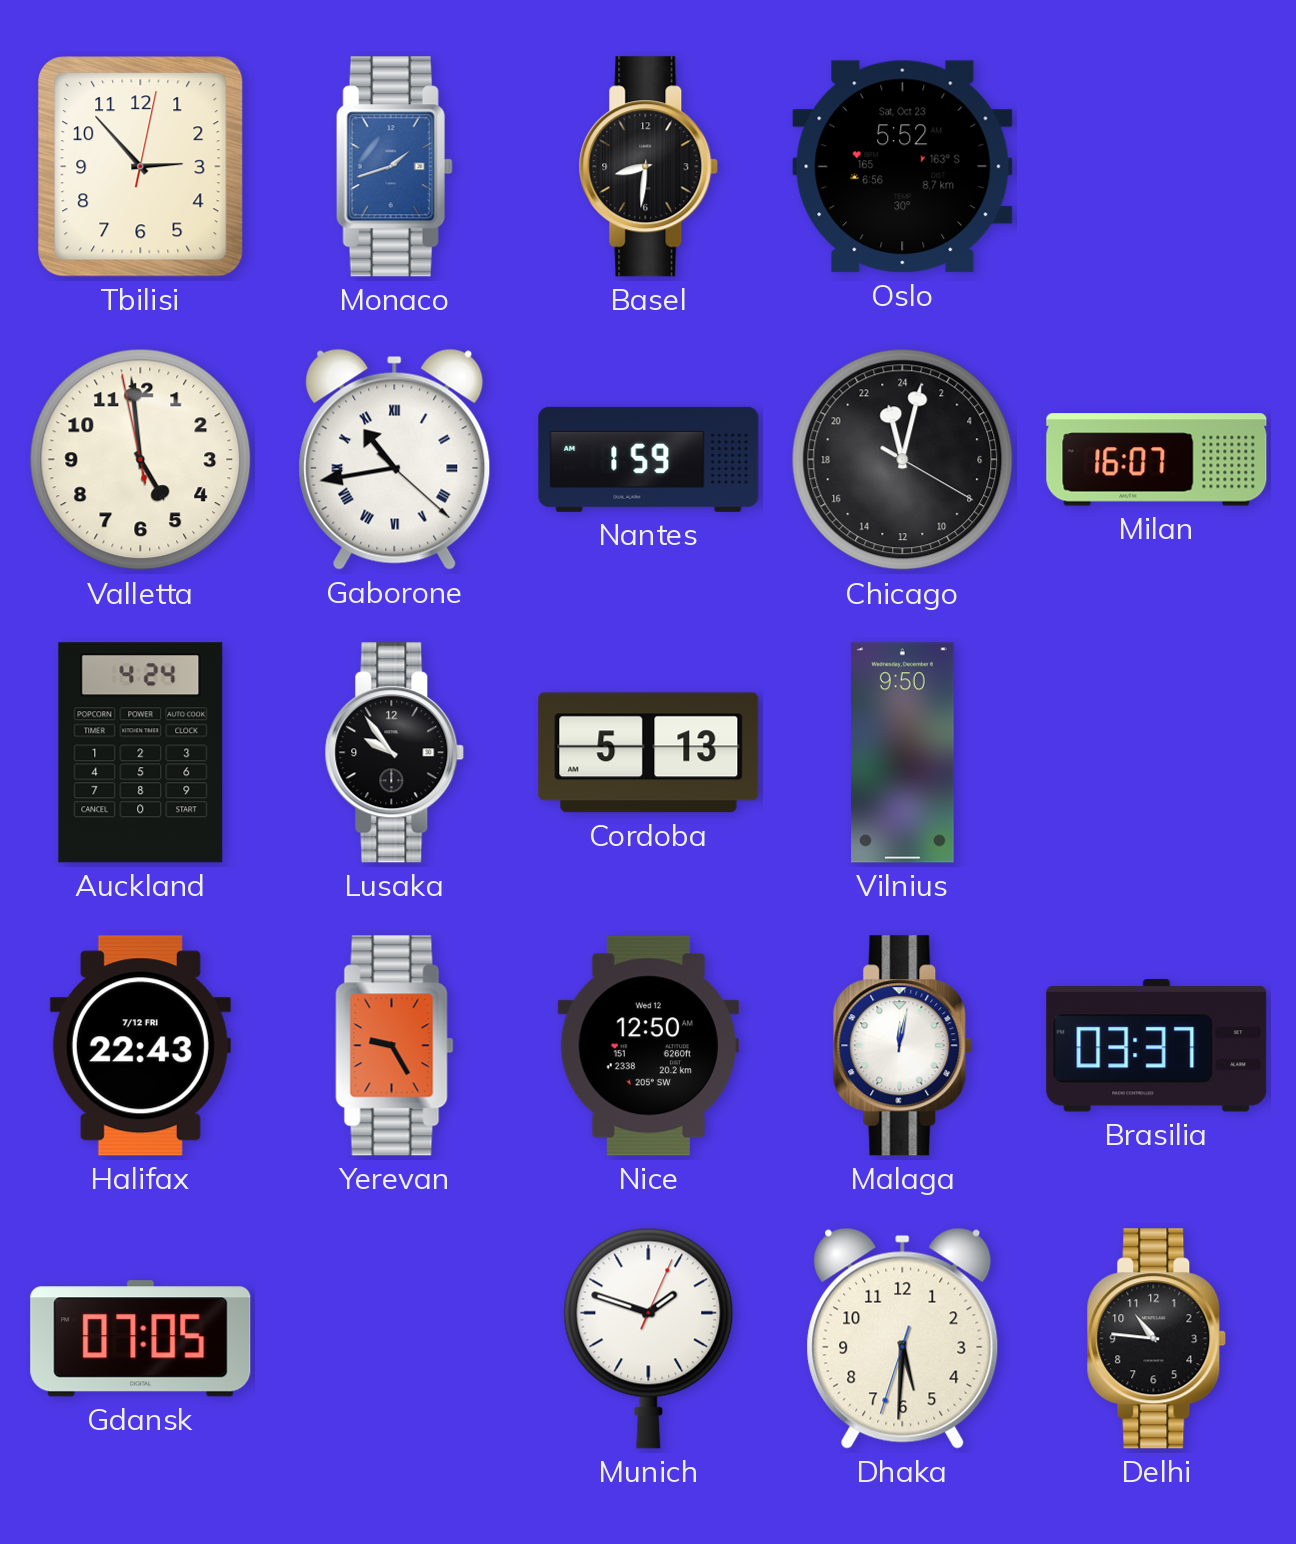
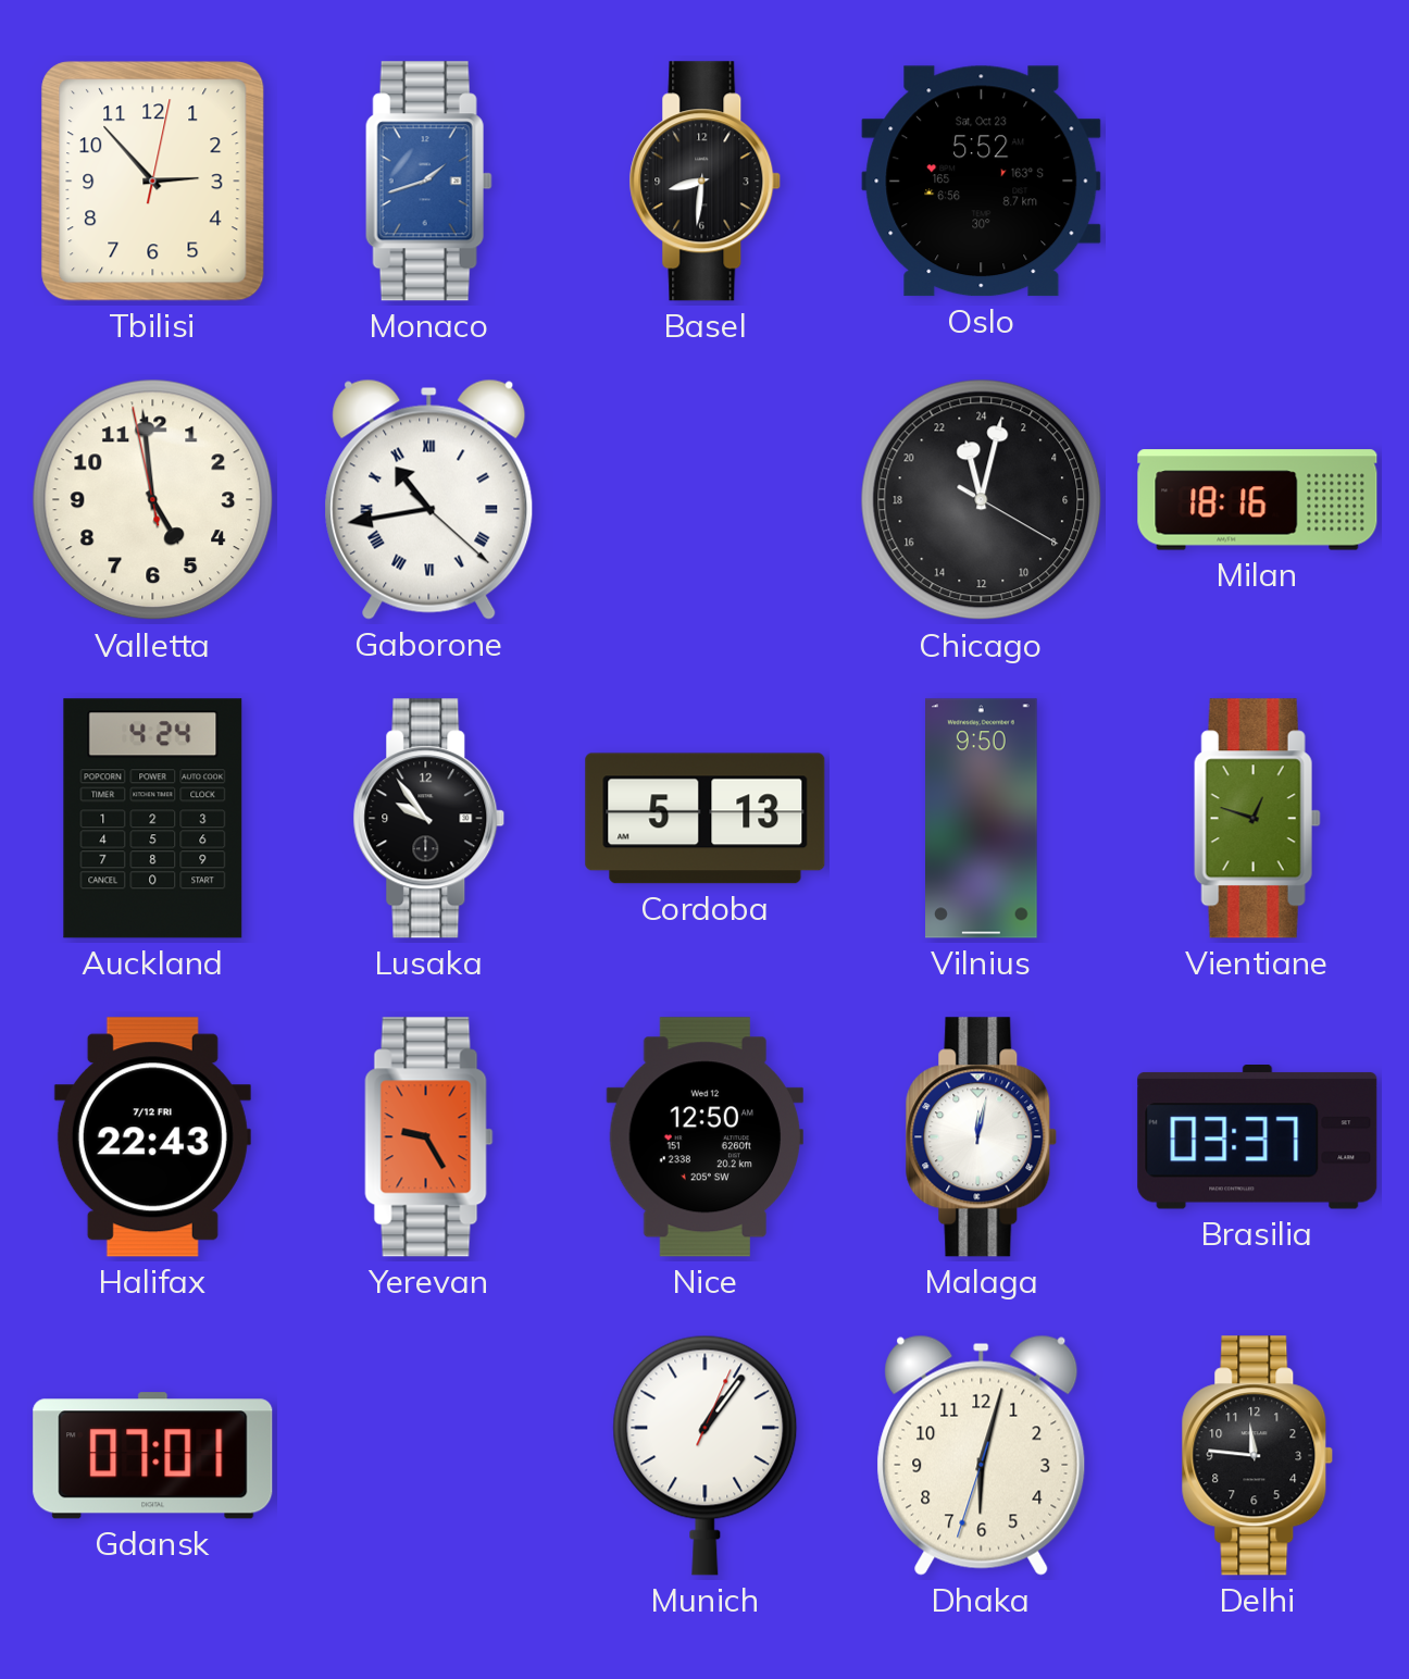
Nantes: 1:59 -> none (649, 459)
Milan: 16:07 -> 18:16 (1258, 500)
Vientiane: none -> 12:48 (1257, 819)
Gdansk: 07:05 -> 07:01 (153, 1456)
Munich: 1:48 -> 1:06 (706, 1455)
Dhaka: 5:30 -> 6:02 (982, 1455)
Delhi: 10:46 -> 11:46 (1258, 1456)
